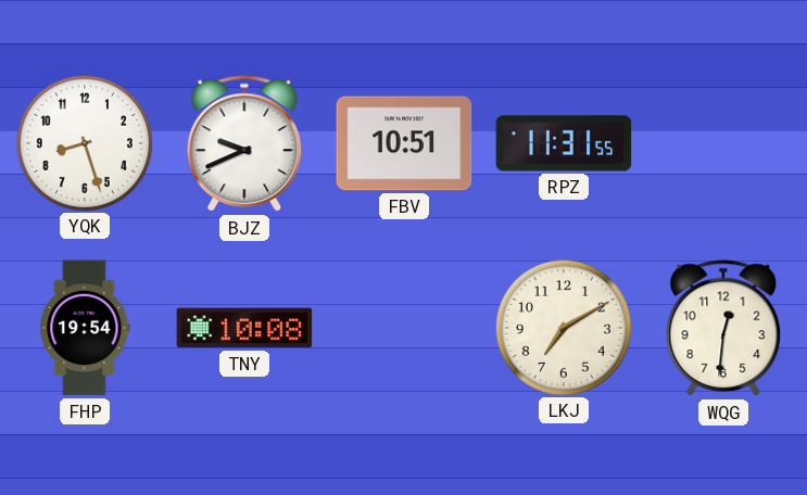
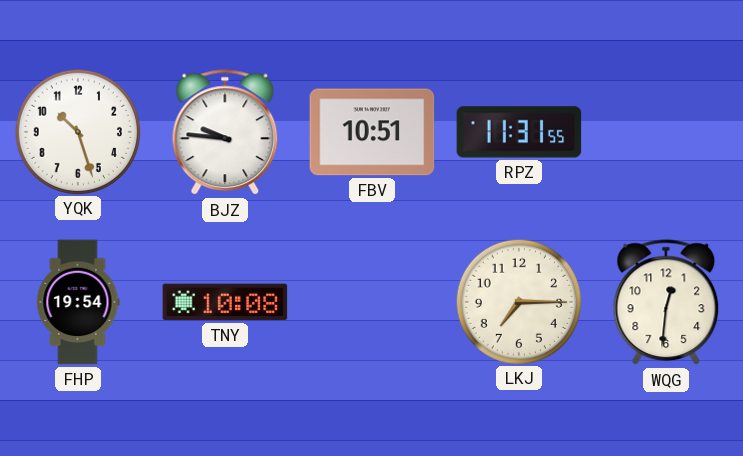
YQK: 8:27 -> 10:27 (77, 131)
BJZ: 9:41 -> 9:46 (225, 133)
LKJ: 7:10 -> 7:15 (518, 301)
